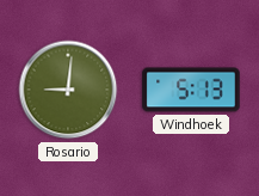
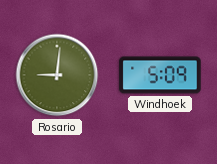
Windhoek: 5:13 -> 5:09 (160, 75)
